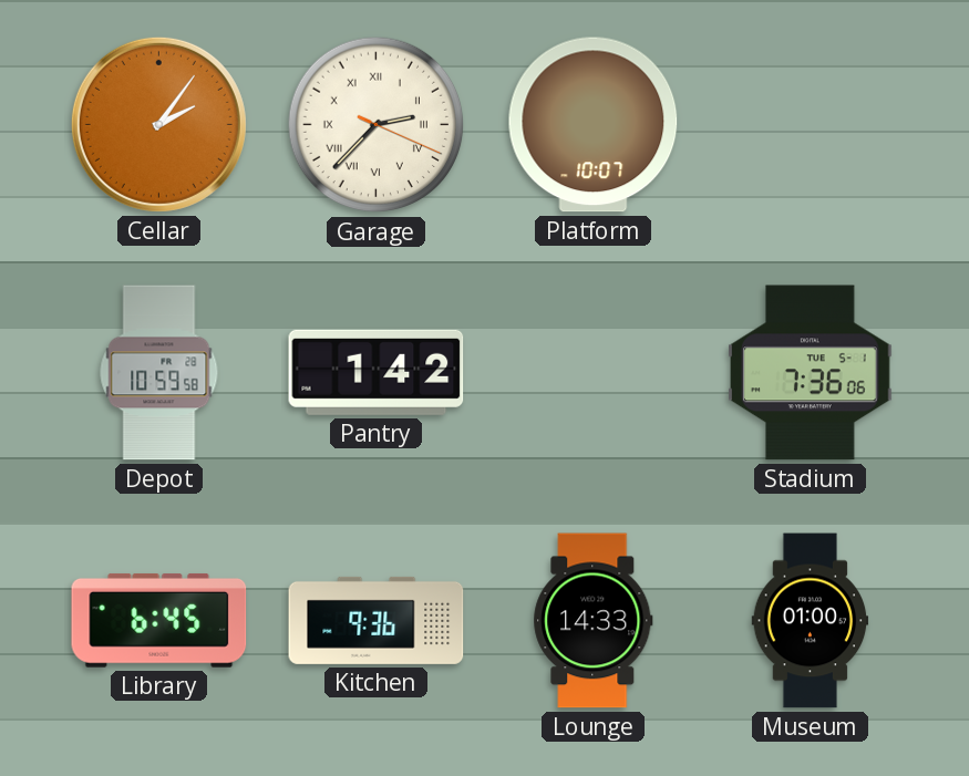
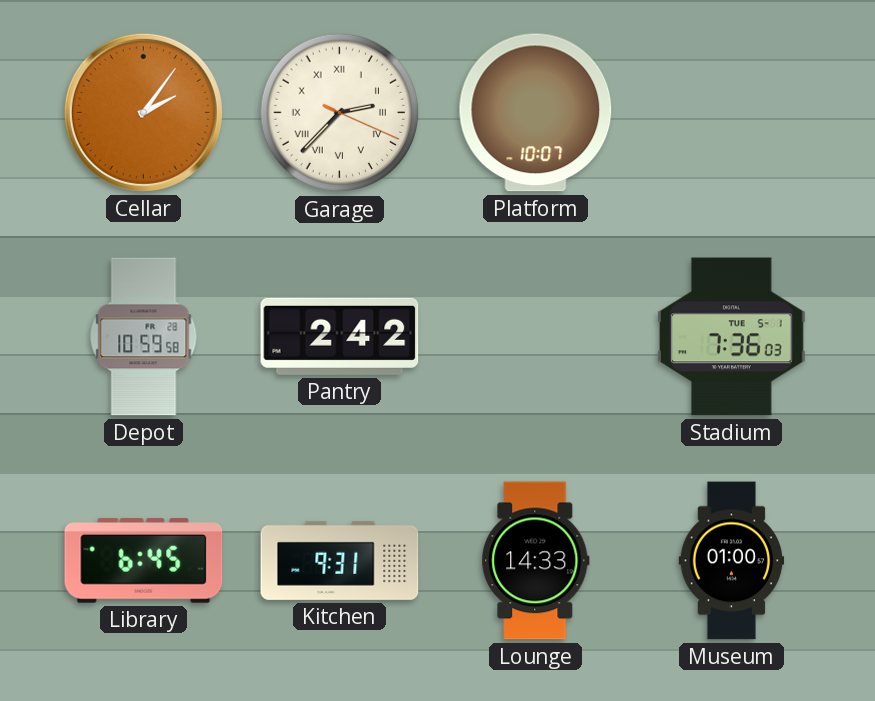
Pantry: 1:42 -> 2:42 (340, 336)
Stadium: 7:36:06 -> 7:36:03 (732, 337)
Kitchen: 9:36 -> 9:31 (340, 560)
